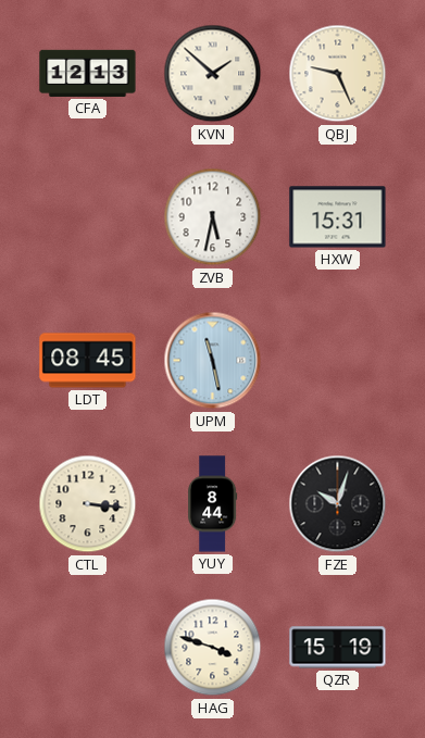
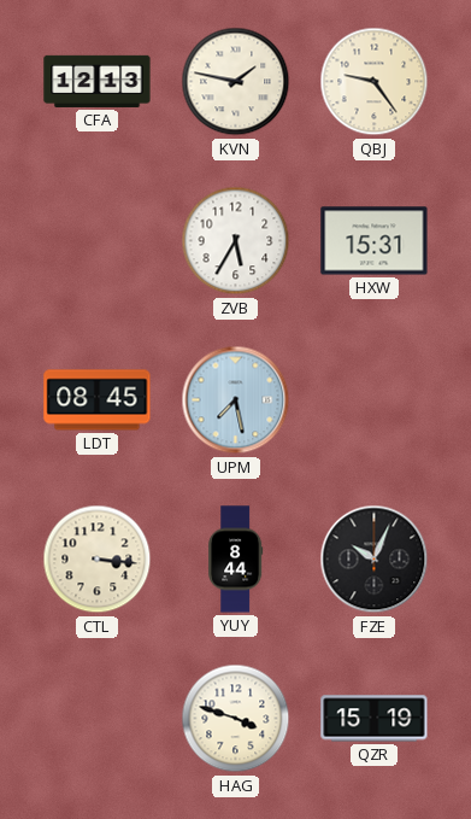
KVN: 1:52 -> 1:47 (236, 82)
QBJ: 9:26 -> 9:24 (375, 82)
ZVB: 5:32 -> 5:35 (236, 241)
UPM: 11:28 -> 7:28 (236, 400)
FZE: 10:03 -> 10:04 (375, 560)
